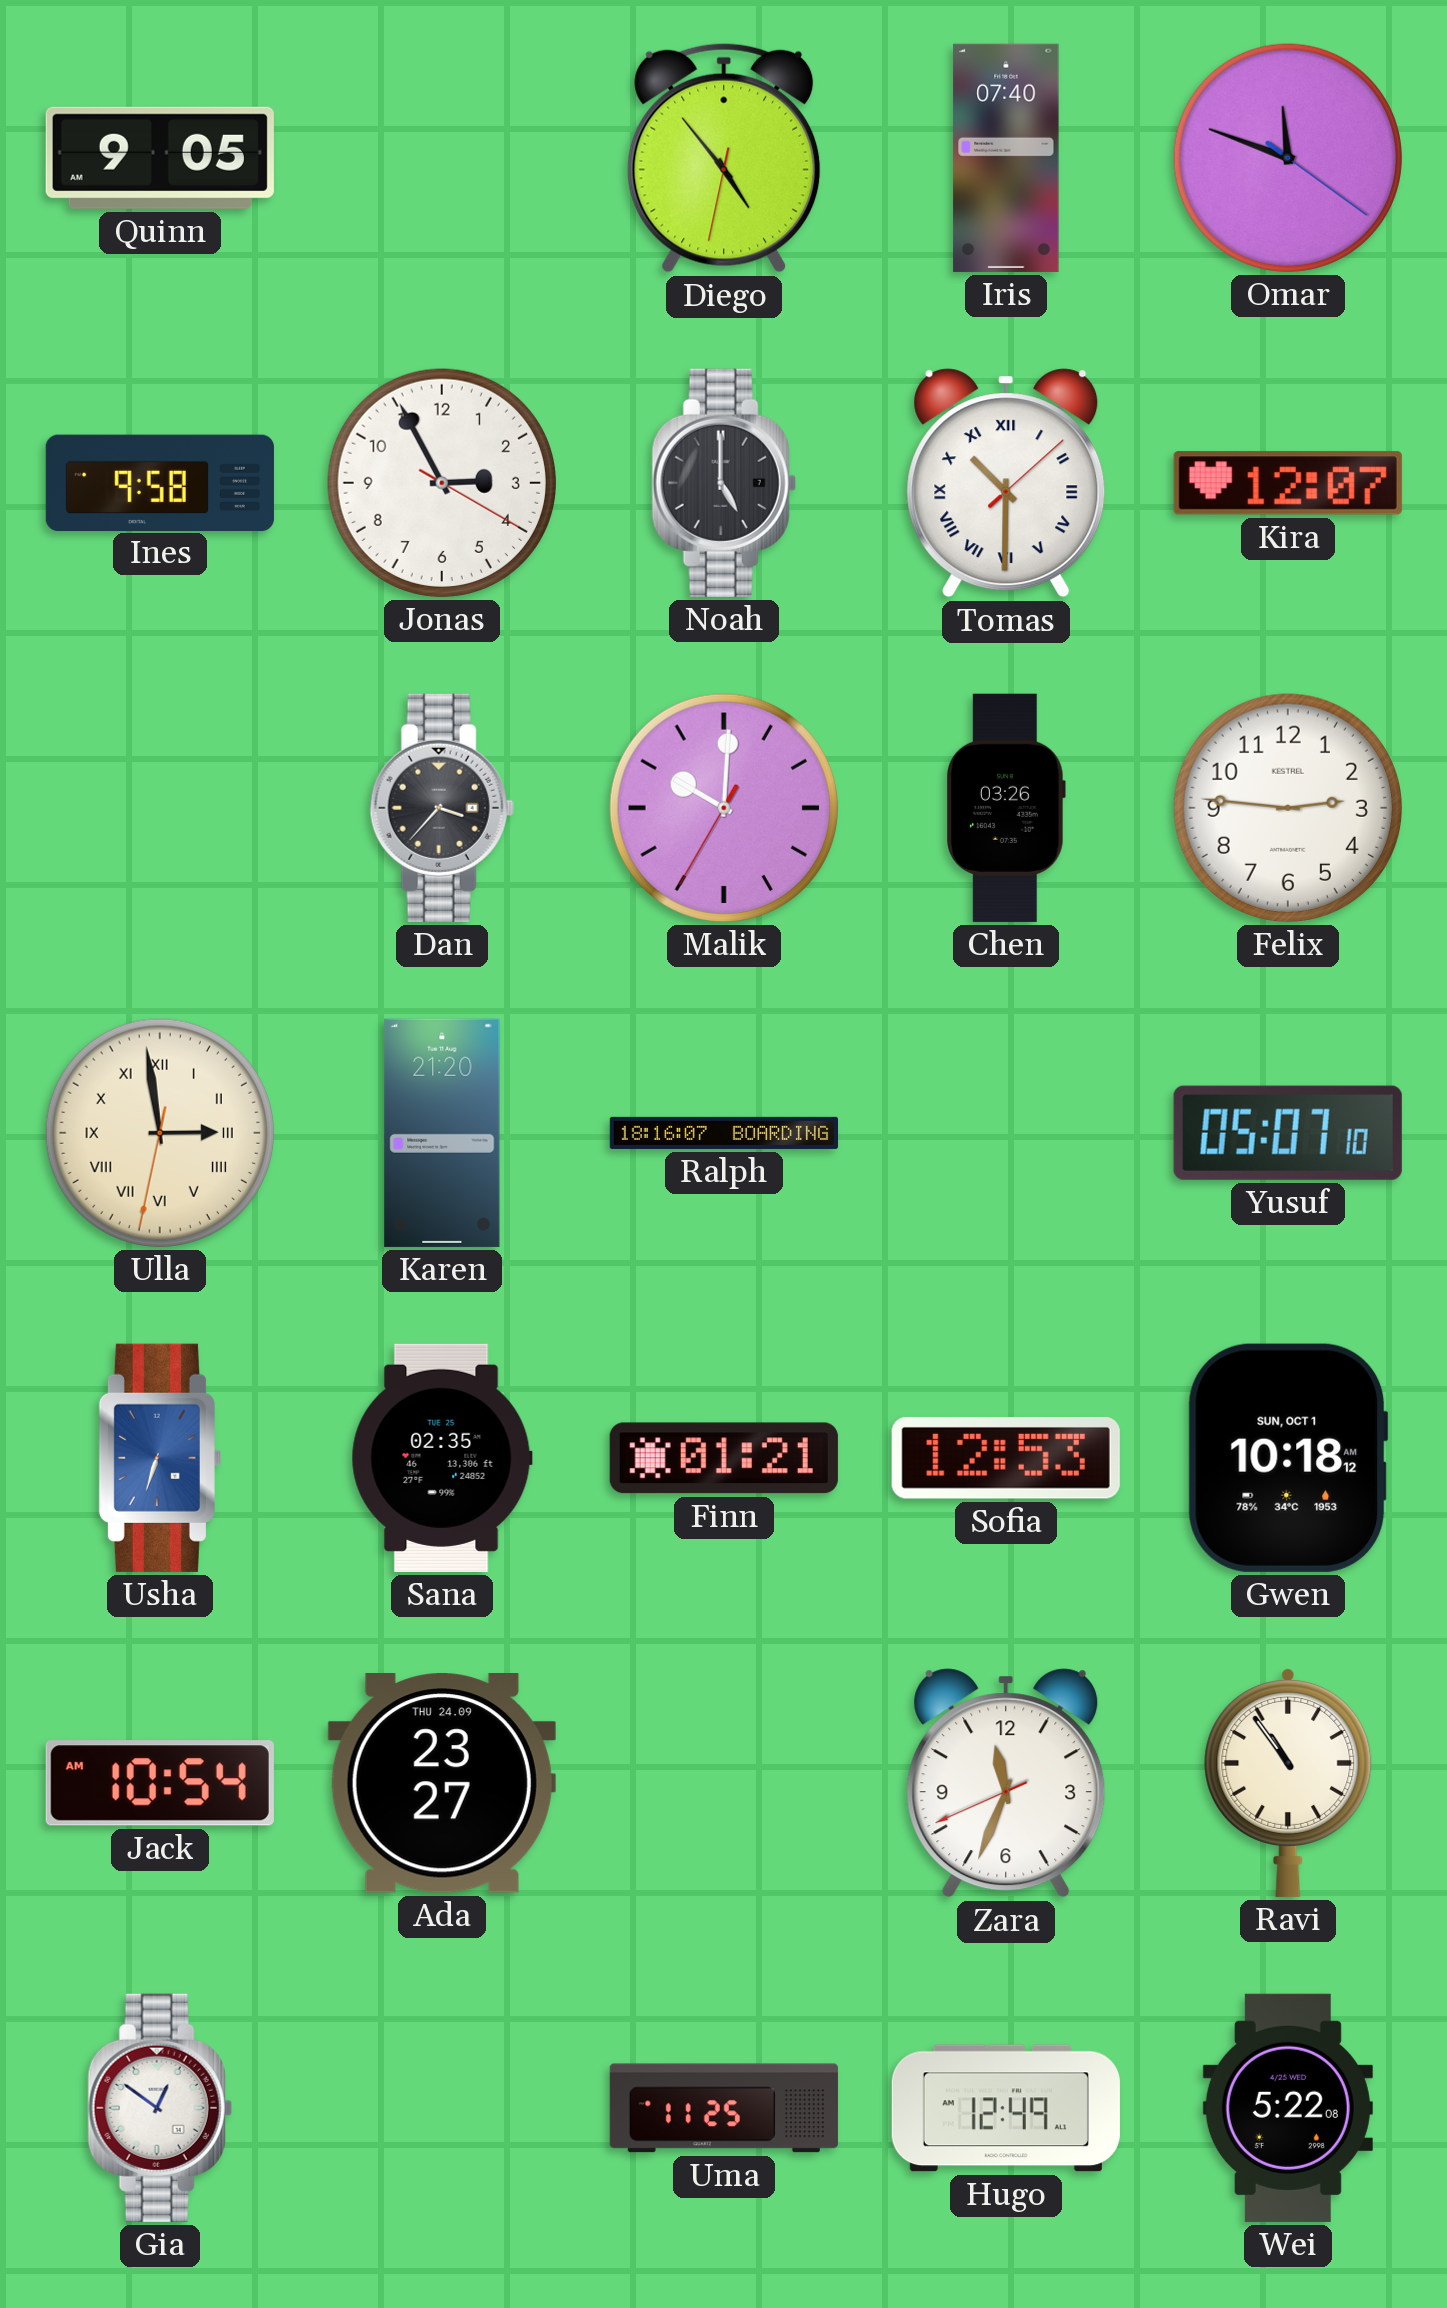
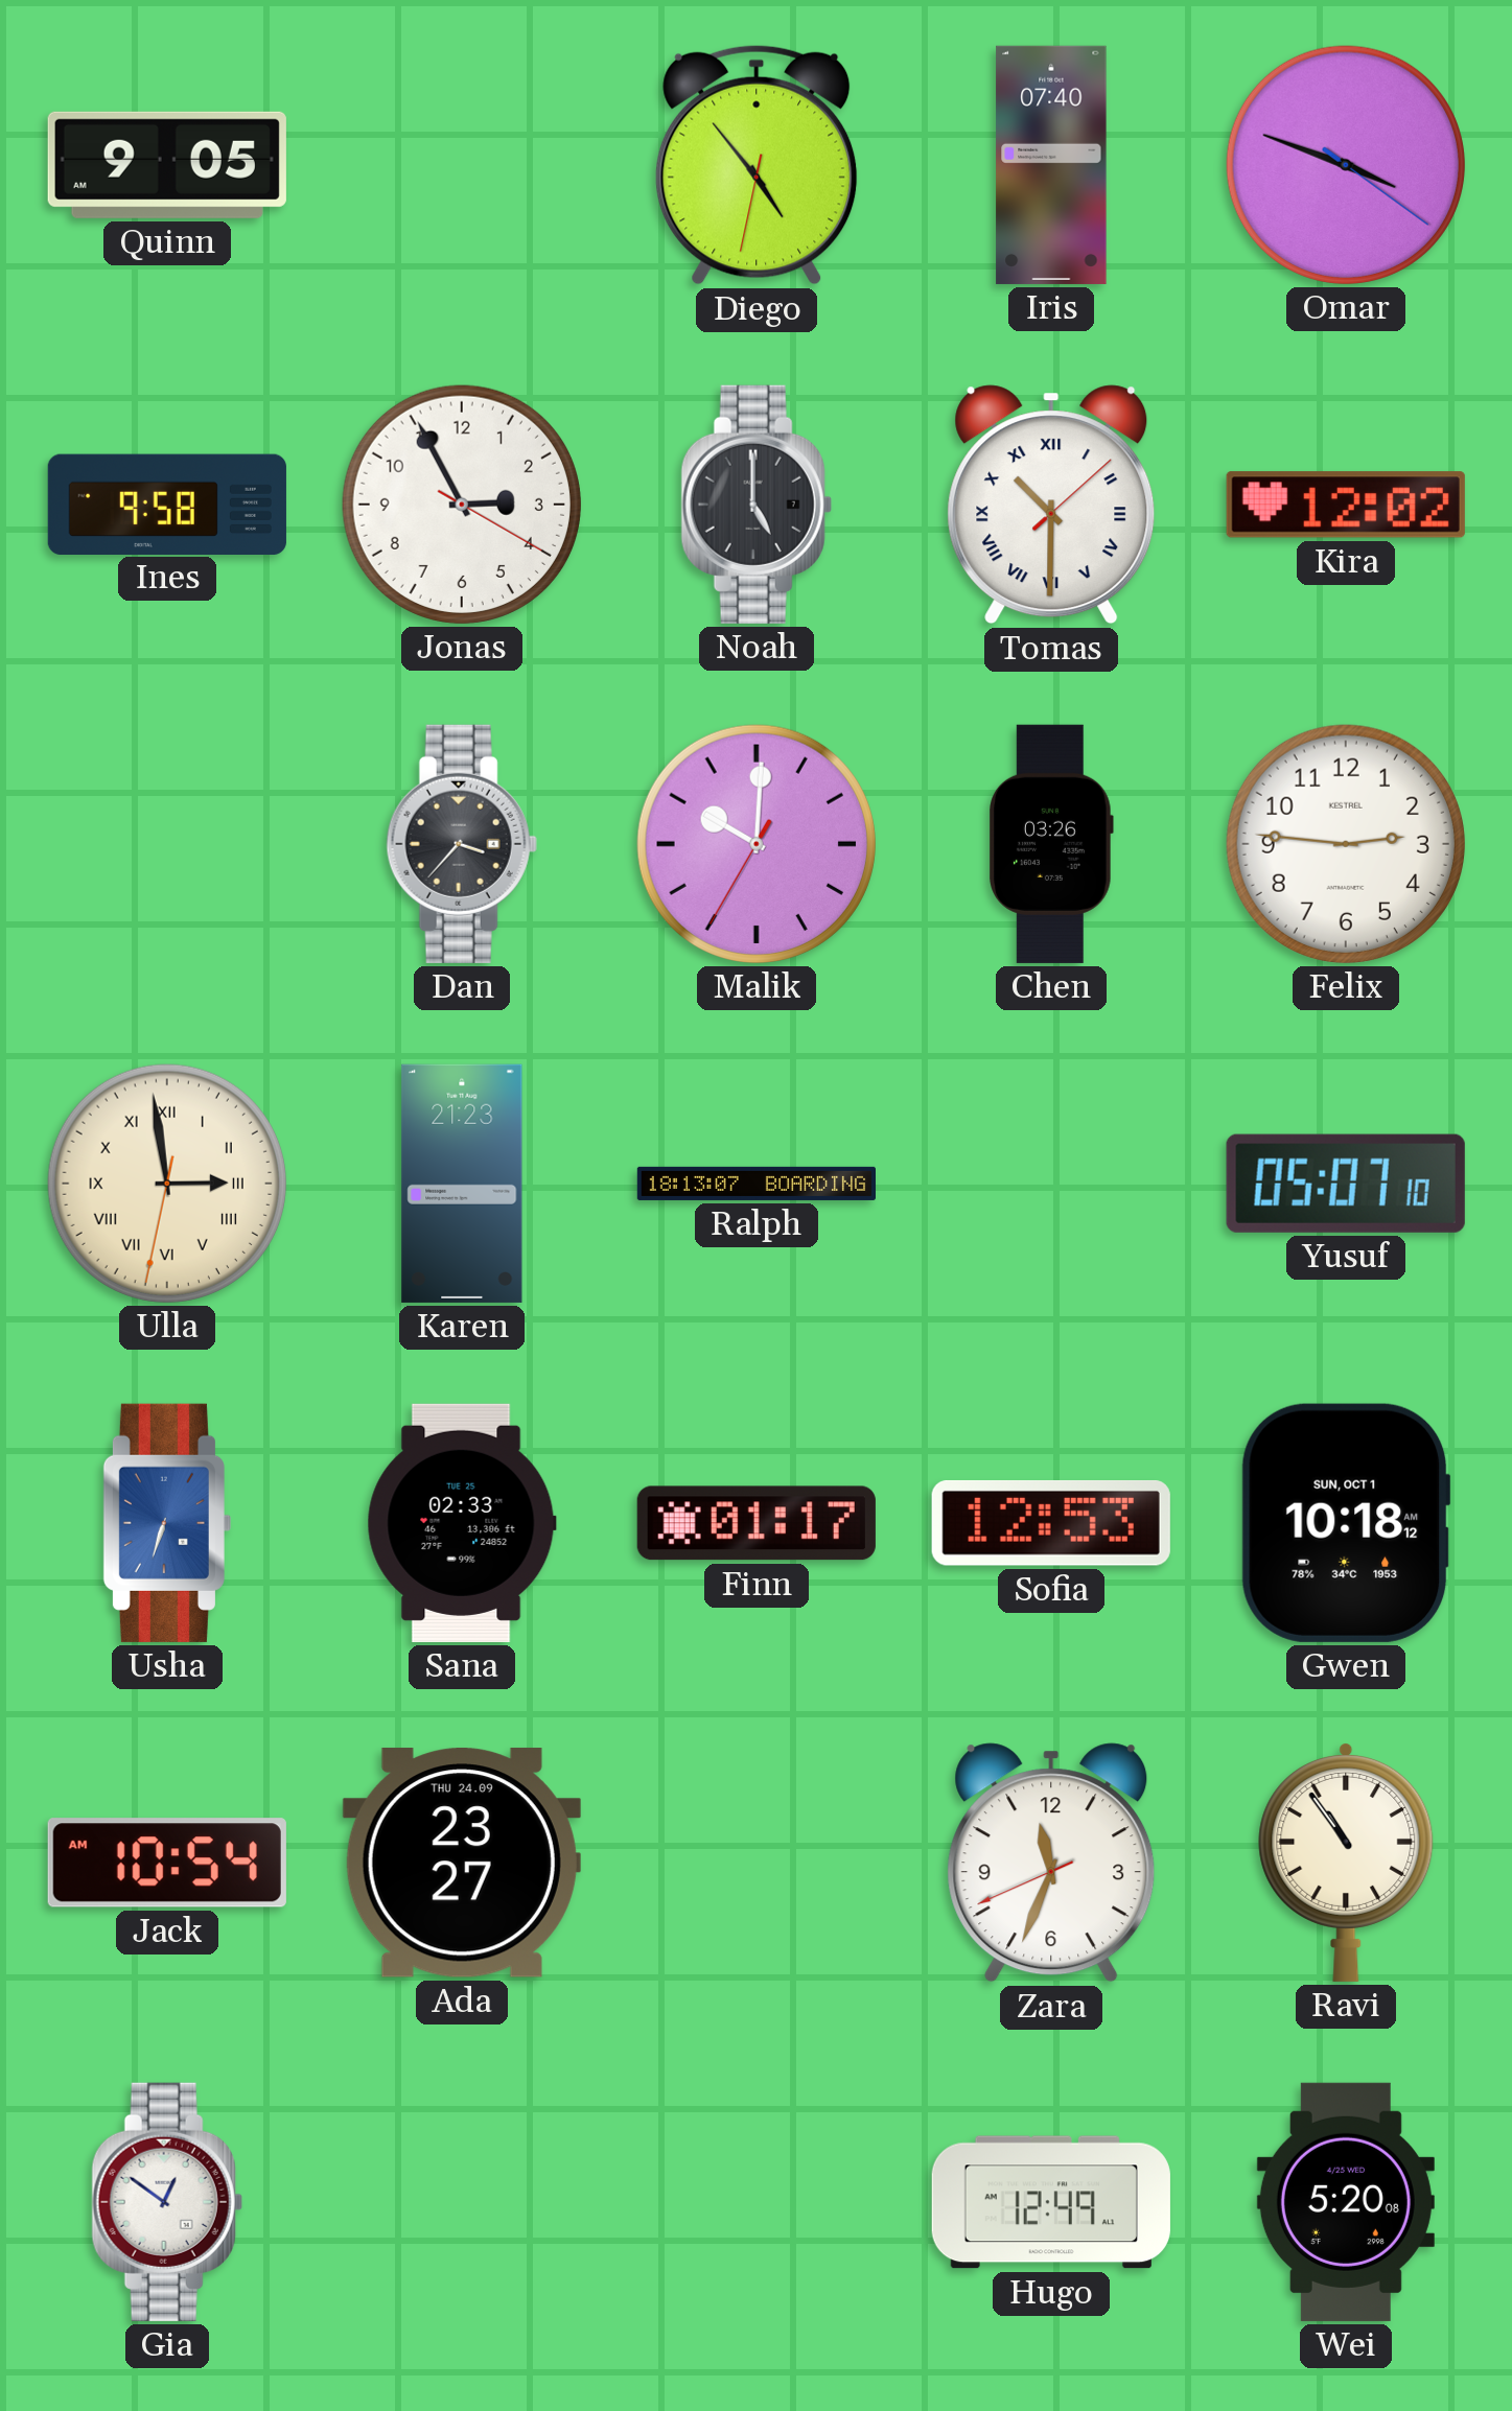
Omar: 11:48 -> 3:48 (1346, 165)
Kira: 12:07 -> 12:02 (1346, 505)
Karen: 21:20 -> 21:23 (462, 1184)
Ralph: 18:16 -> 18:13 (755, 1184)
Sana: 02:35 -> 02:33 (462, 1523)
Finn: 01:21 -> 01:17 (757, 1523)
Uma: 11:25 -> none (724, 2108)
Wei: 5:22 -> 5:20 (1346, 2202)
